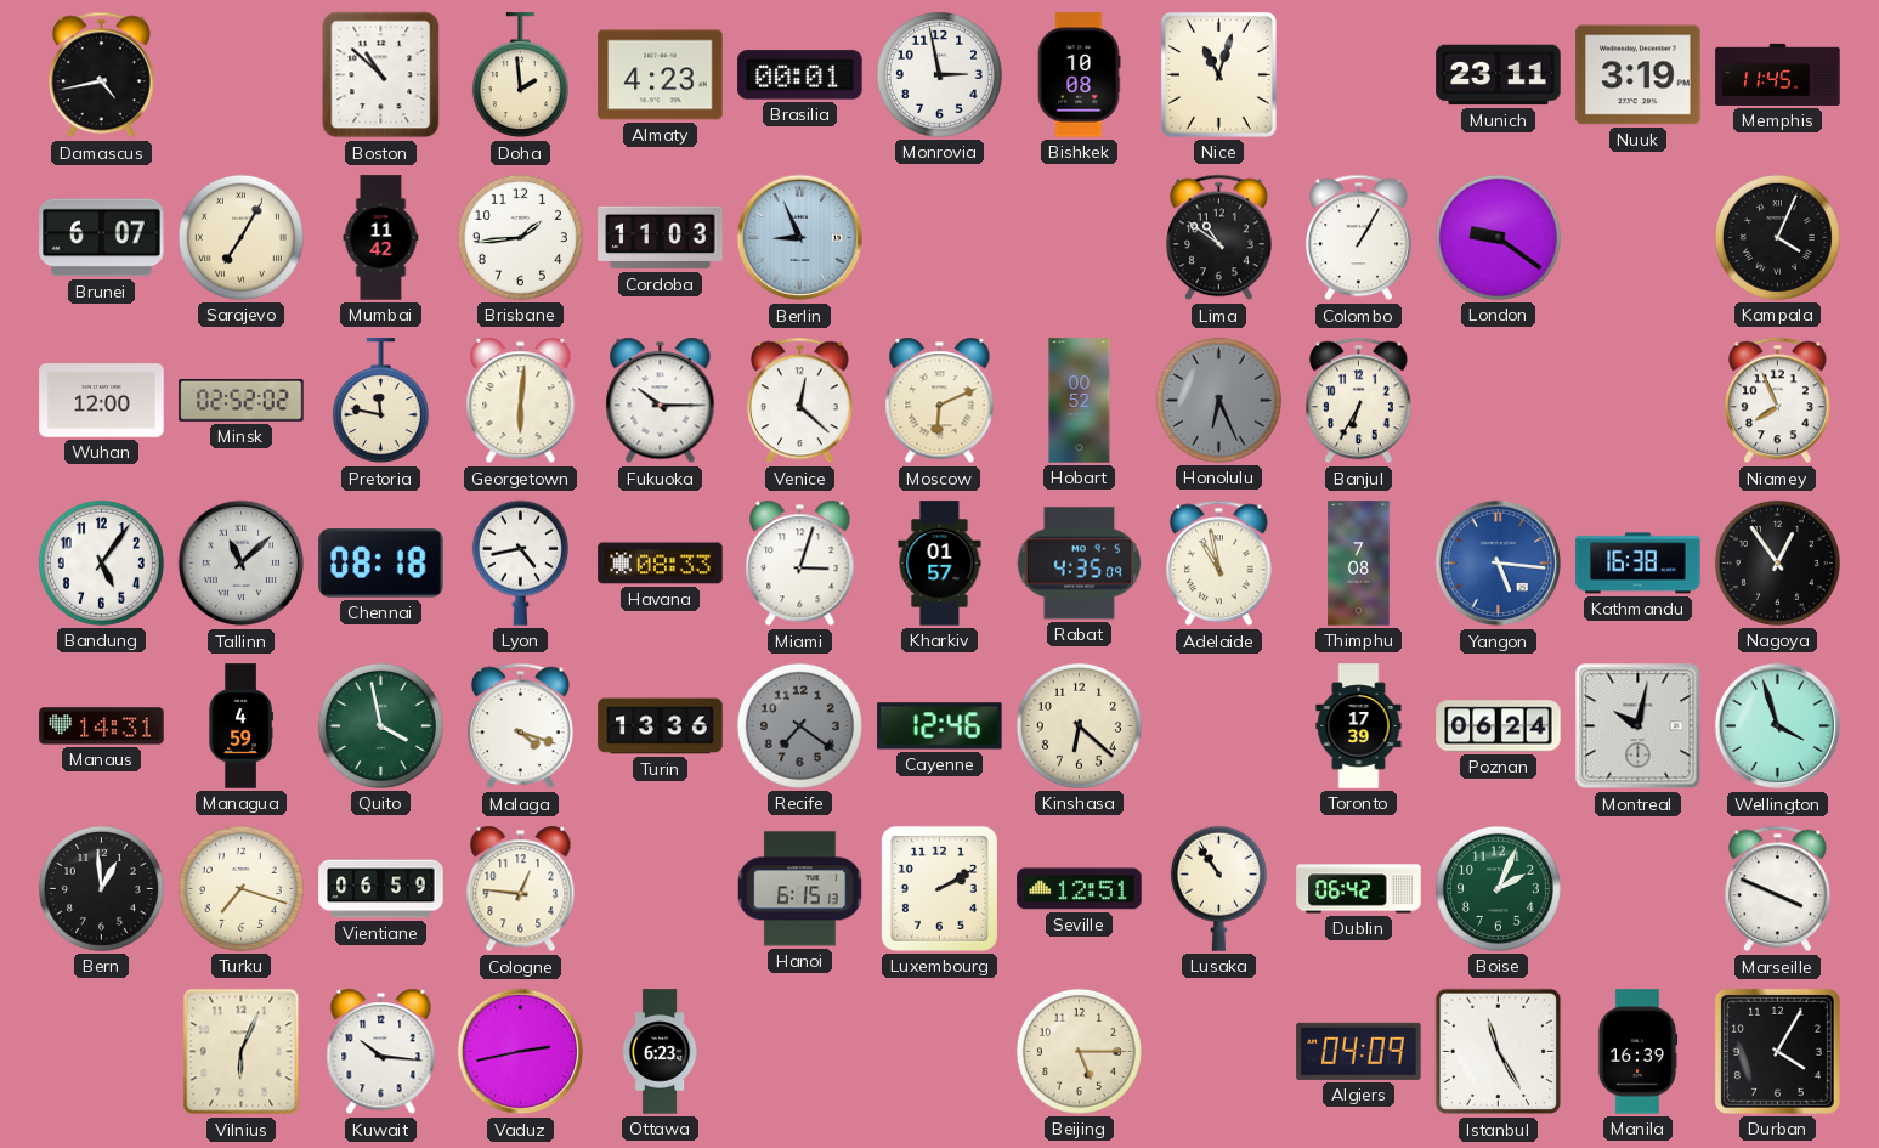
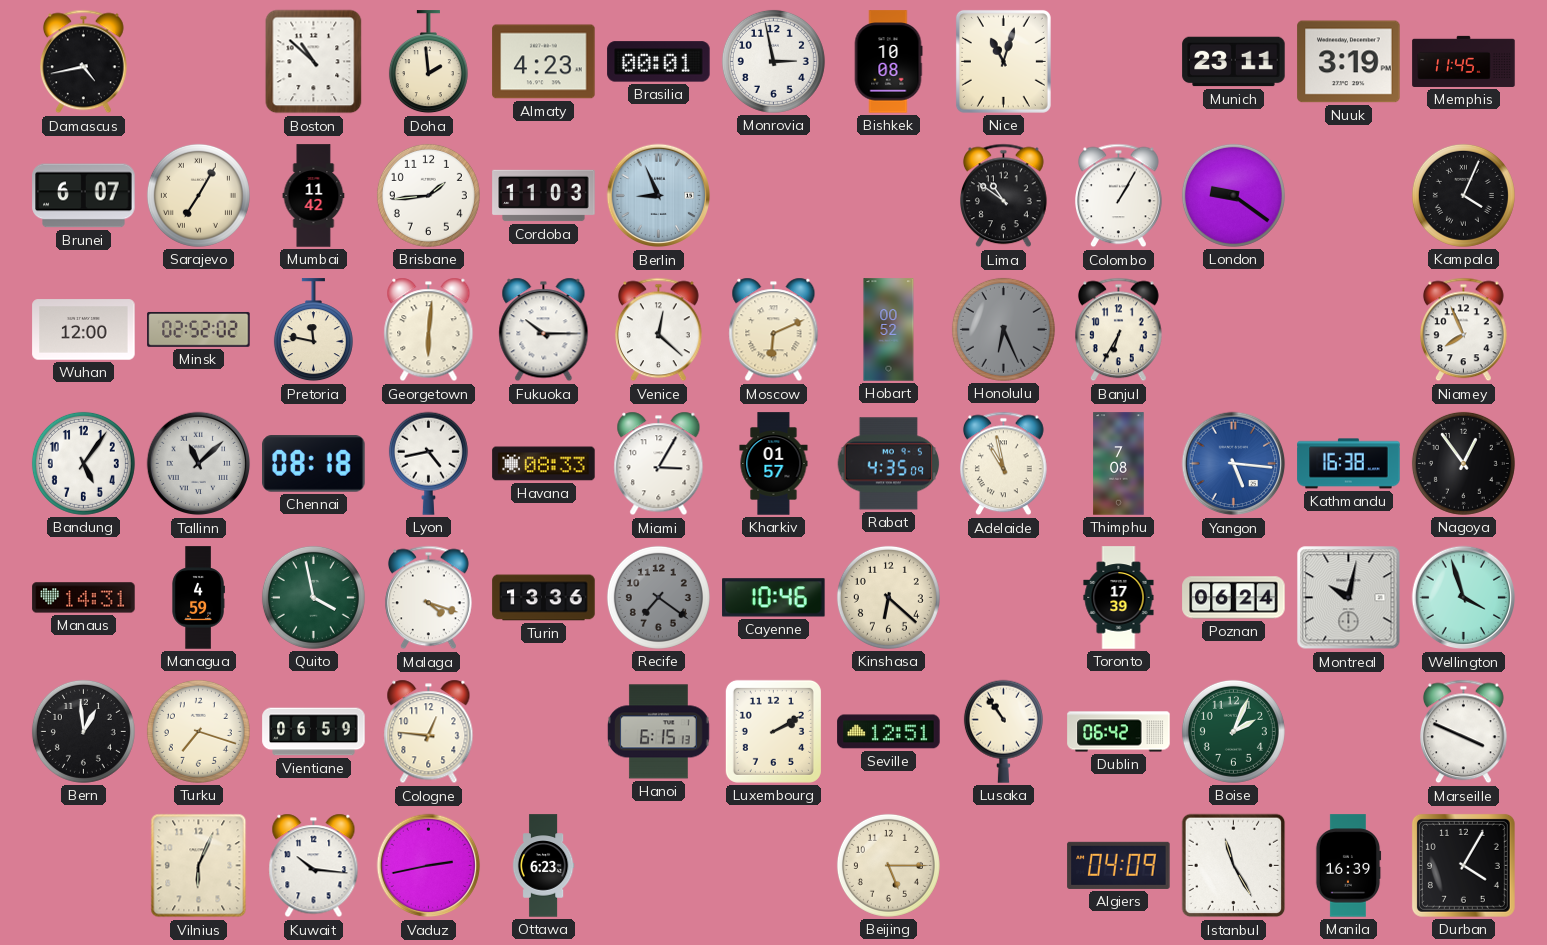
Miami: 3:03 -> 3:05 (659, 464)
Cayenne: 12:46 -> 10:46 (774, 598)
